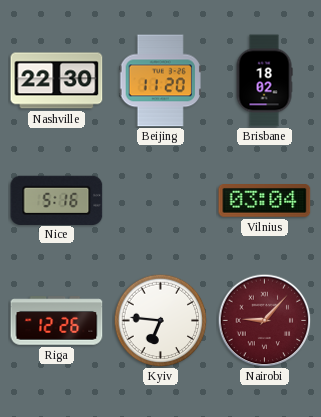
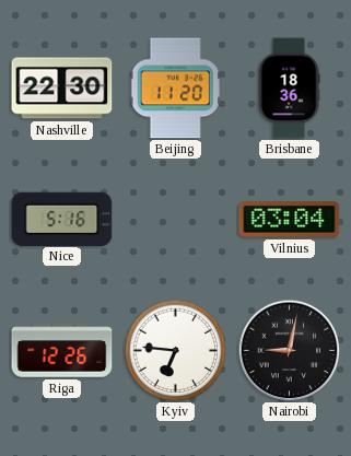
Brisbane: 18:02 -> 18:36 (289, 89)
Nairobi: 9:07 -> 9:02 (289, 350)
Nairobi dial: burgundy -> black (289, 350)
